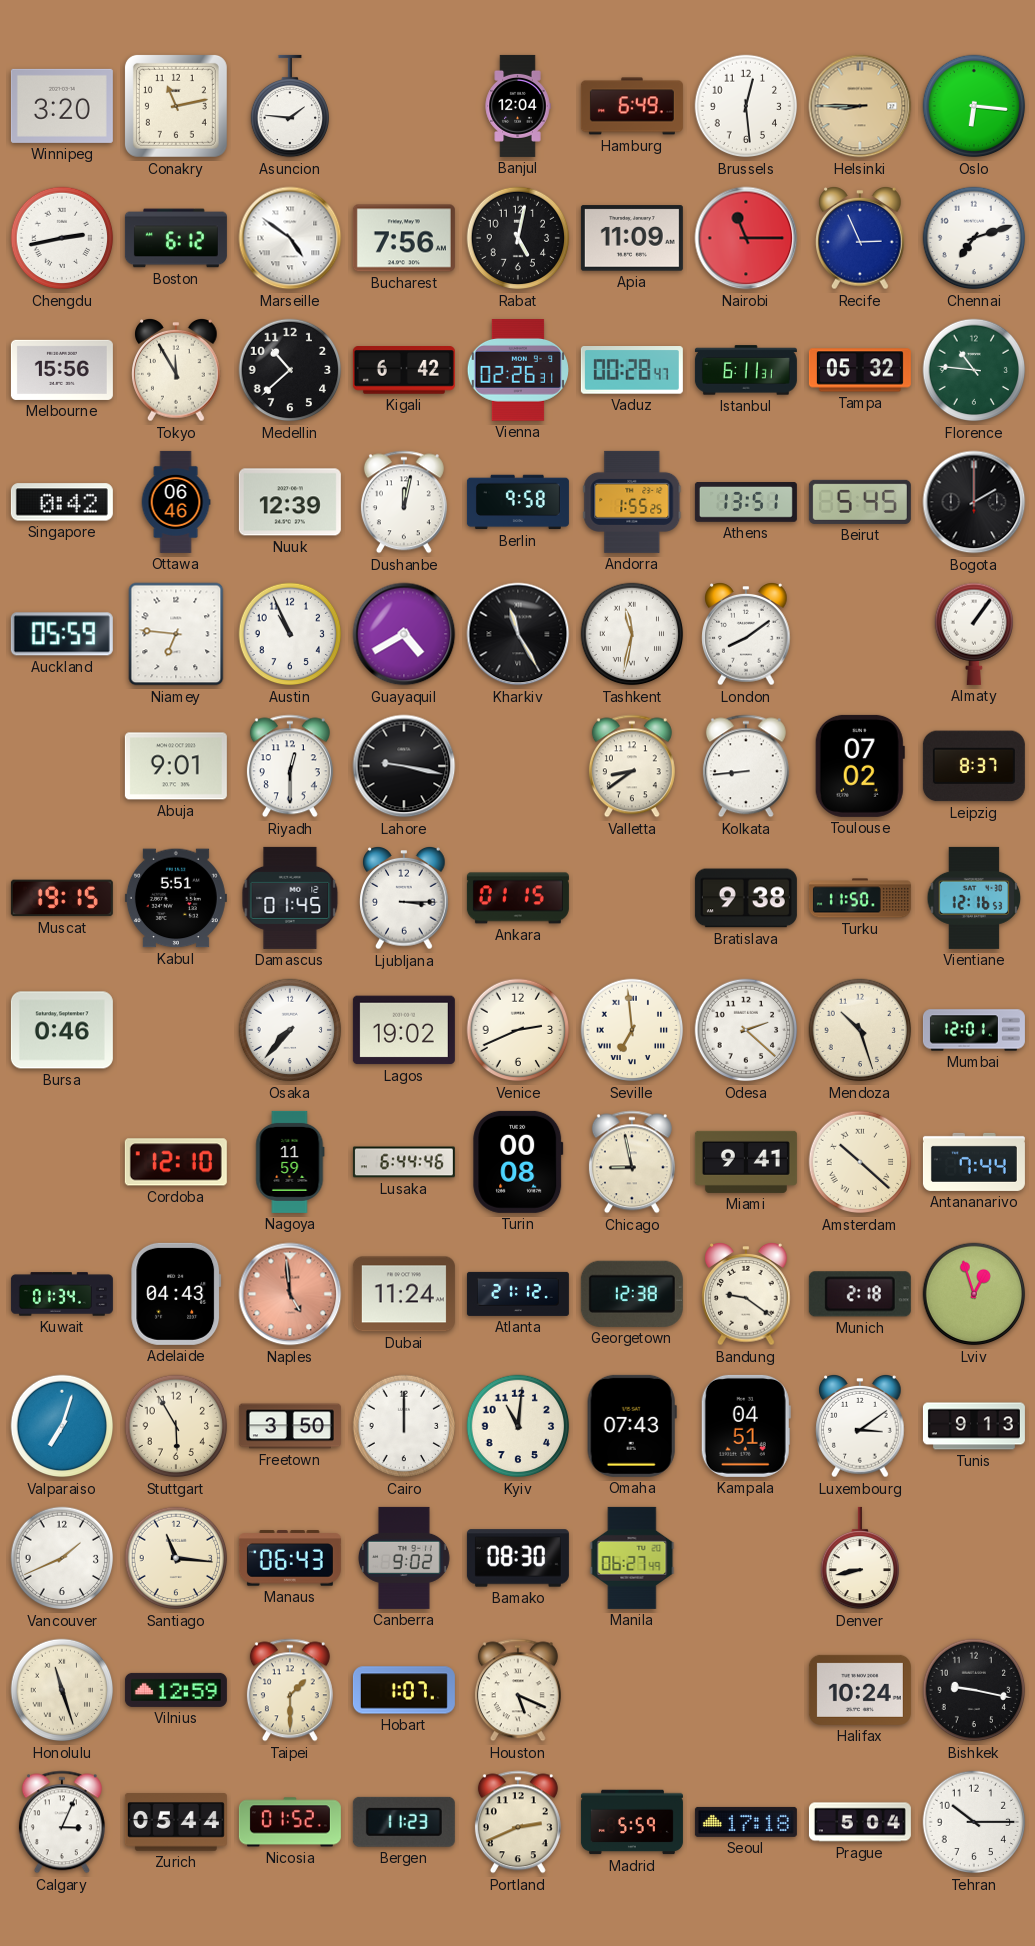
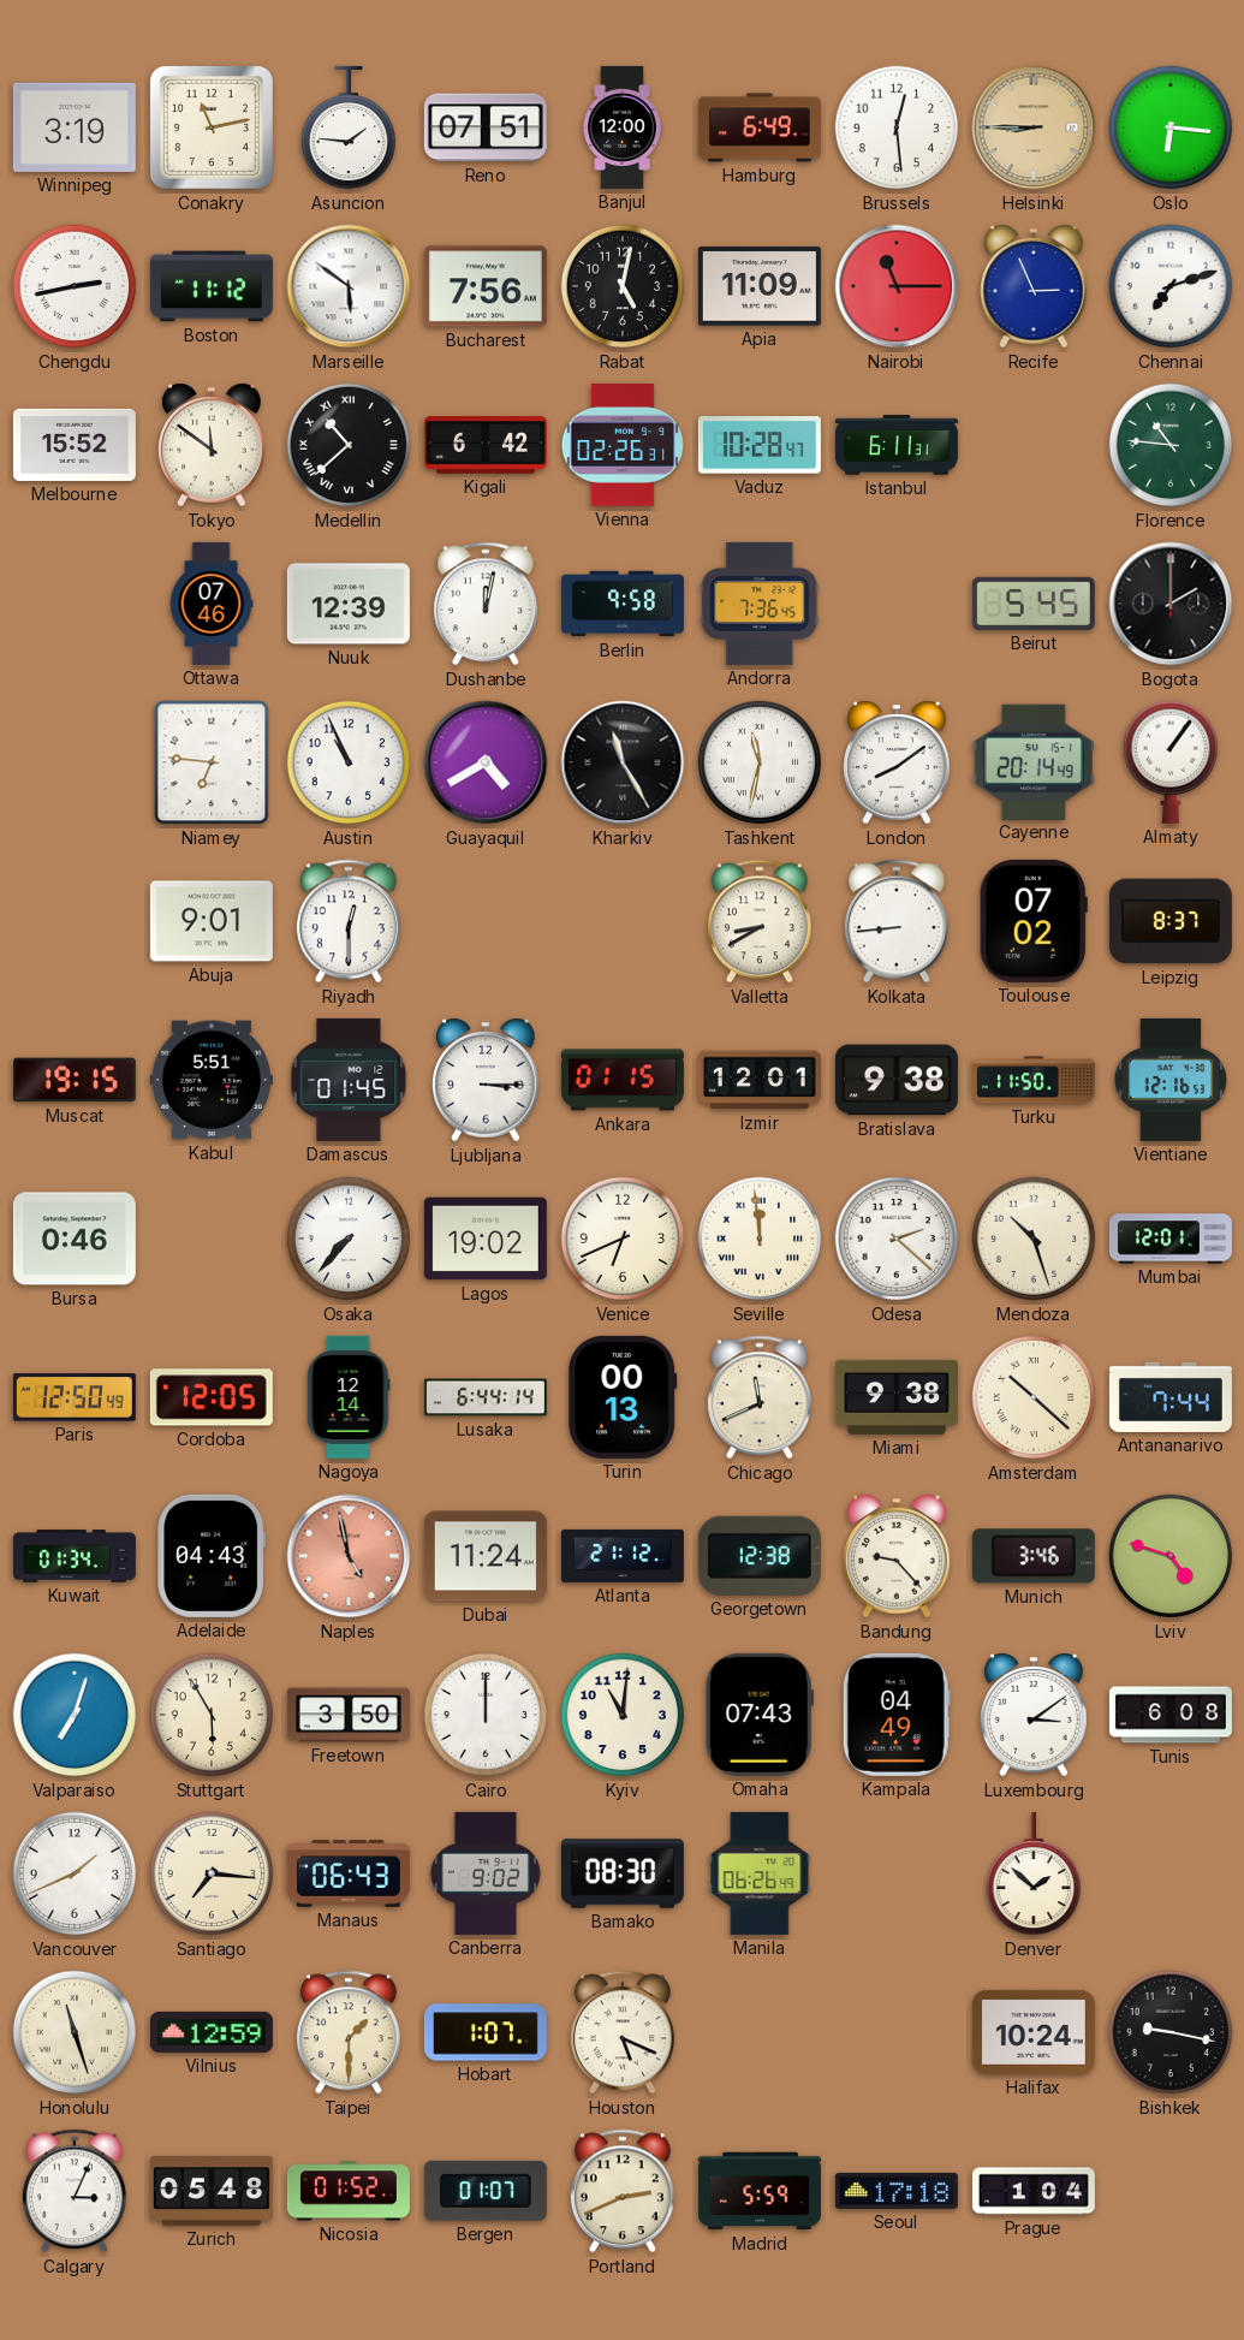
Winnipeg: 3:20 -> 3:19 (75, 127)
Reno: none -> 07:51 (486, 127)
Banjul: 12:04 -> 12:00 (623, 127)
Boston: 6:12 -> 11:12 (212, 286)
Marseille: 4:51 -> 5:51 (349, 286)
Melbourne: 15:56 -> 15:52 (75, 445)
Tokyo: 11:55 -> 11:51 (212, 446)
Medellin numerals: Arabic -> Roman (349, 445)
Vaduz: 00:28 -> 10:28 (760, 446)
Tampa: 05:32 -> none (860, 370)
Singapore: 0:42 -> none (62, 502)
Ottawa: 06:46 -> 07:46 (212, 604)
Andorra: 1:55 -> 7:36 (760, 604)
Athens: 13:51 -> none (746, 503)
Auckland: 05:59 -> none (62, 634)
Cayenne: none -> 20:14 (1034, 761)
Lahore: 9:17 -> none (404, 766)
Valletta: 8:39 -> 8:40 (760, 921)
Izmir: none -> 12:01 (760, 1080)
Venice: 2:41 -> 6:41 (623, 1239)
Seville: 6:59 -> 11:59 (760, 1239)
Paris: none -> 12:50 (75, 1397)
Cordoba: 12:10 -> 12:05 (212, 1397)
Nagoya: 11:59 -> 12:14 (349, 1397)
Lusaka: 6:44:46 -> 6:44:14 (486, 1397)
Turin: 00:08 -> 00:13 (623, 1397)
Chicago: 8:58 -> 11:41 (760, 1397)
Miami: 9:41 -> 9:38 (897, 1397)
Naples: 4:59 -> 4:58 (349, 1556)
Bandung: 9:21 -> 9:23 (897, 1557)
Munich: 2:18 -> 3:46 (1034, 1556)
Lviv: 12:57 -> 4:48 (1171, 1556)
Kampala: 04:51 -> 04:49 (897, 1715)
Tunis: 9:13 -> 6:08 (1171, 1715)
Santiago: 11:16 -> 7:16 (212, 1873)
Manila: 06:27 -> 06:26 (760, 1873)
Denver: 8:43 -> 1:52 (1032, 1873)
Zurich: 05:44 -> 05:48 (212, 2191)
Bergen: 11:23 -> 01:07 (486, 2191)
Prague: 5:04 -> 1:04 (1034, 2191)
Tehran: 10:15 -> none (974, 1822)
